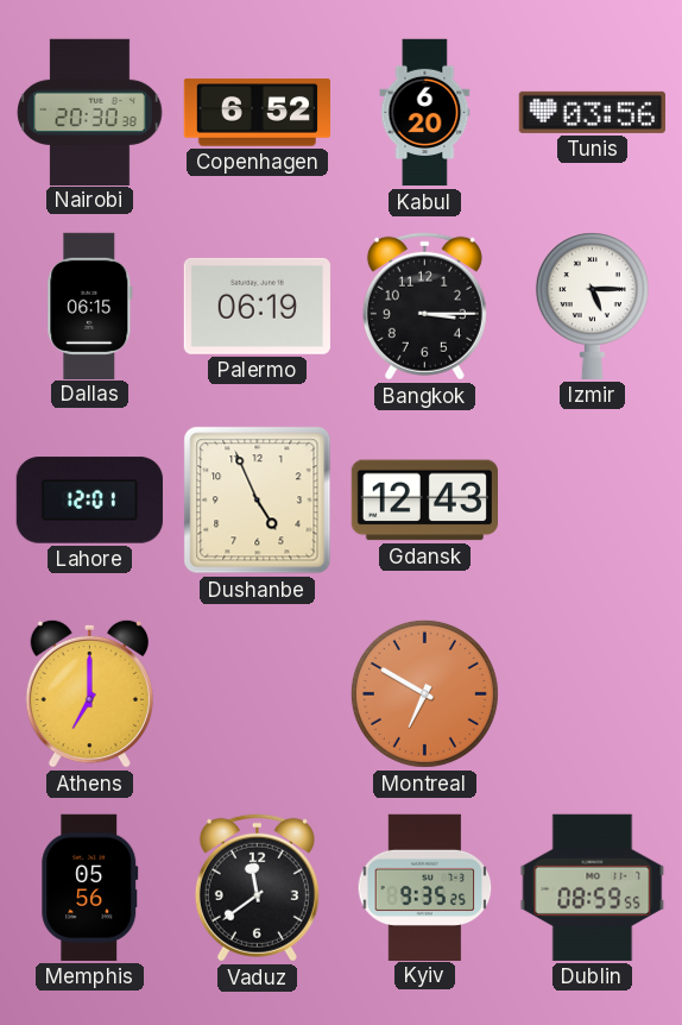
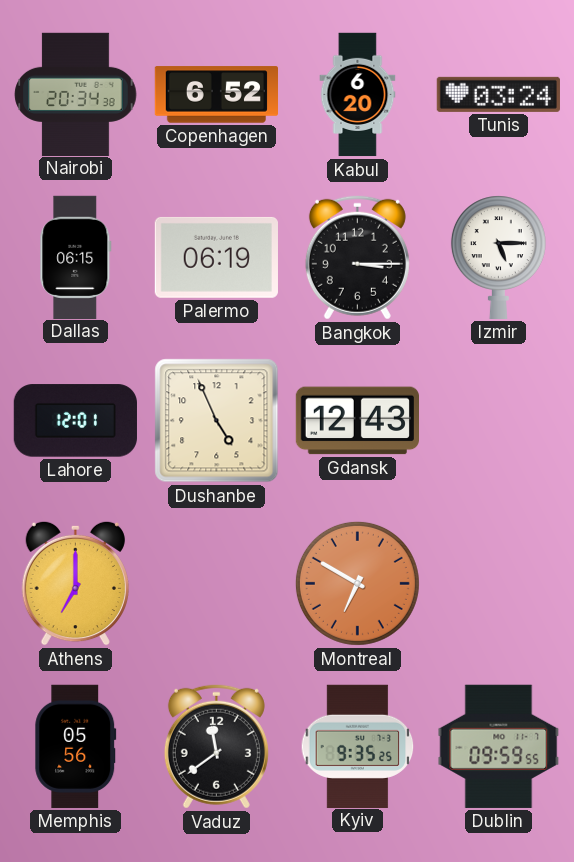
Nairobi: 20:30 -> 20:34 (76, 94)
Tunis: 03:56 -> 03:24 (498, 94)
Dublin: 08:59 -> 09:59 (499, 746)
